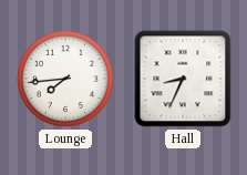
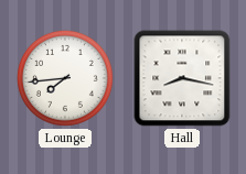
Hall: 8:34 -> 8:17 (182, 78)
